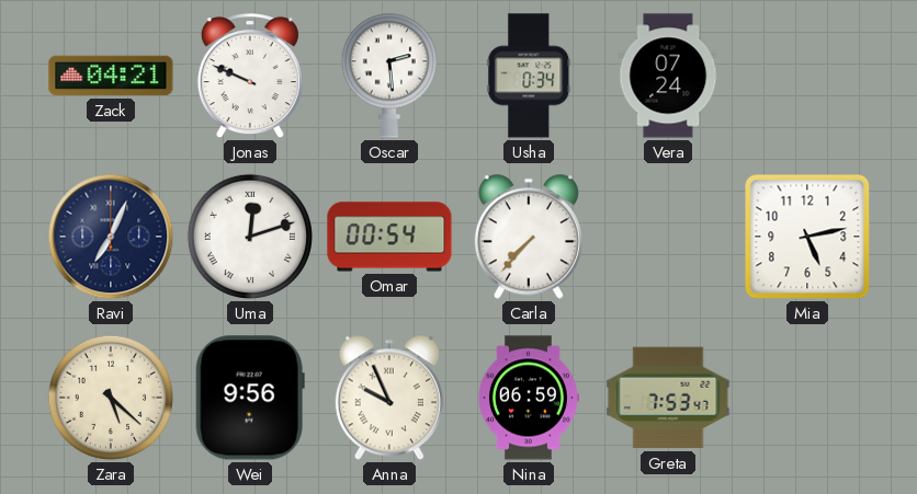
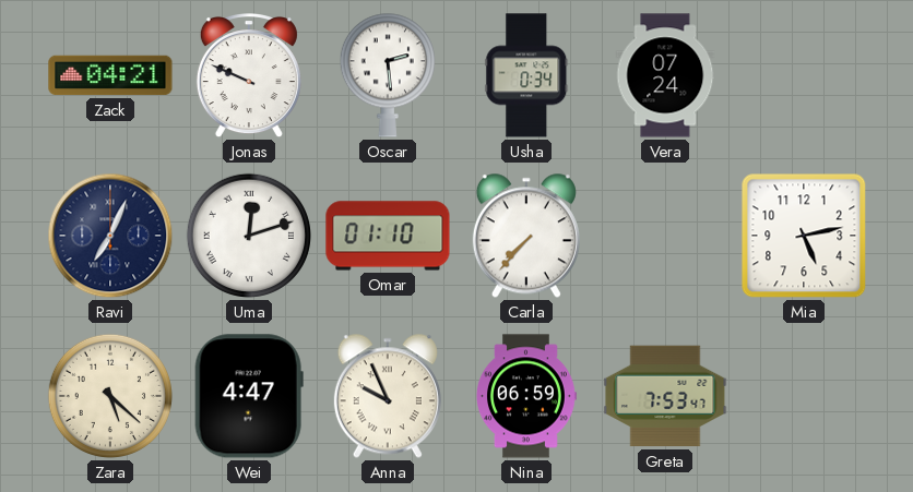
Omar: 00:54 -> 01:10 (388, 236)
Wei: 9:56 -> 4:47 (249, 396)
